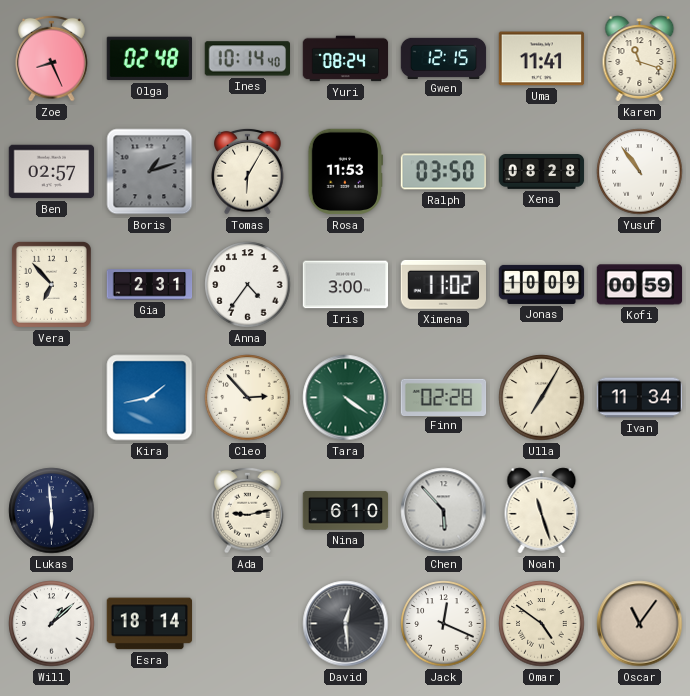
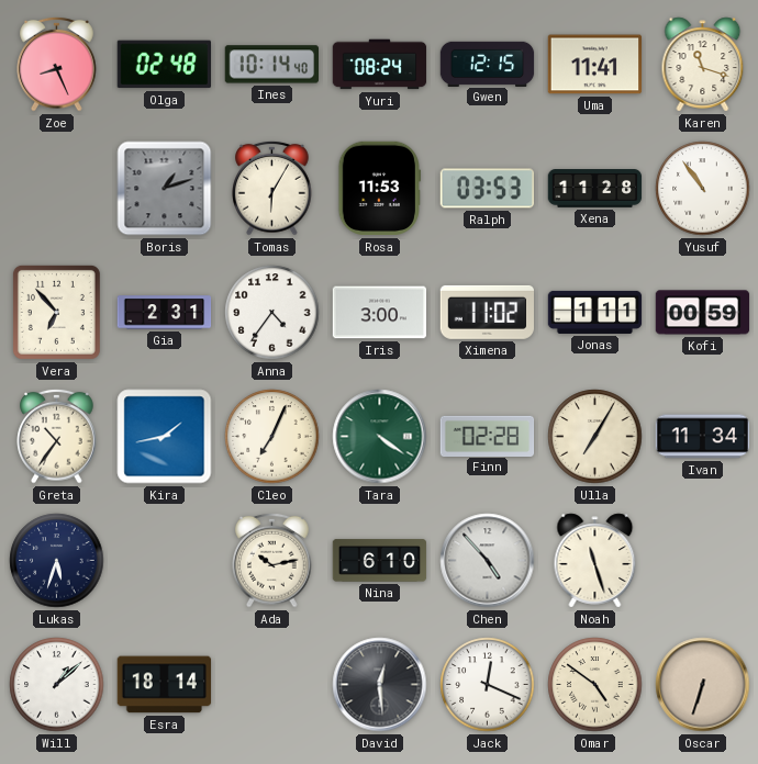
Ben: 02:57 -> none (52, 172)
Ralph: 03:50 -> 03:53 (488, 189)
Xena: 08:28 -> 11:28 (595, 189)
Jonas: 10:09 -> 1:11 (595, 312)
Greta: none -> 10:36 (57, 436)
Cleo: 2:53 -> 7:04 (272, 437)
Lukas: 5:59 -> 5:33 (57, 561)
Ada: 9:13 -> 10:13 (272, 560)
Chen: 5:53 -> 4:53 (488, 561)
Oscar: 11:06 -> 6:33 (703, 685)
